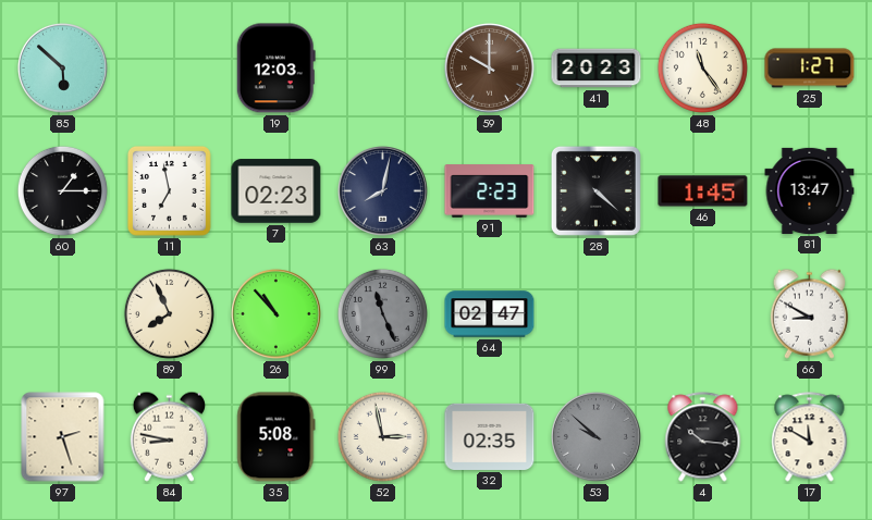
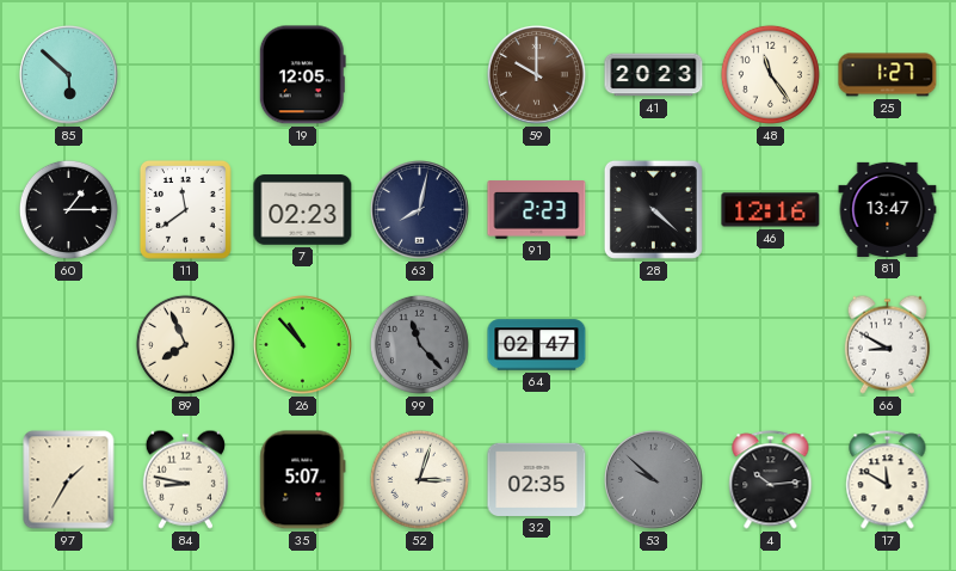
19: 12:03 -> 12:05 (302, 75)
11: 6:58 -> 11:39 (185, 210)
46: 1:45 -> 12:16 (771, 210)
99: 11:26 -> 11:23 (419, 344)
97: 2:27 -> 1:35 (69, 480)
35: 5:08 -> 5:07 (303, 480)
52: 2:58 -> 3:03 (419, 479)
4: 10:16 -> 10:14 (771, 480)
